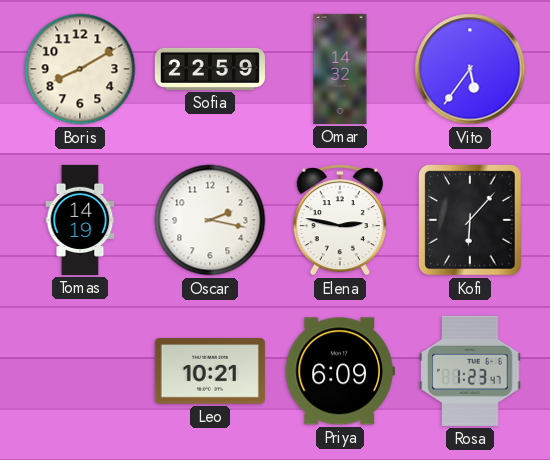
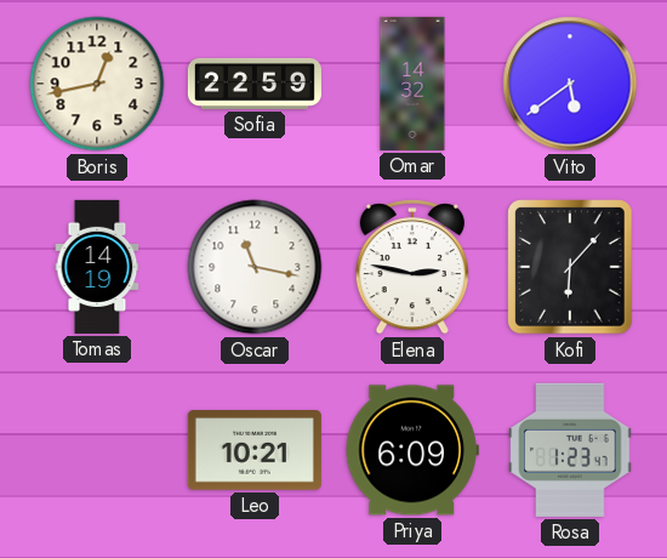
Boris: 8:10 -> 12:43 (97, 84)
Vito: 5:36 -> 5:39 (570, 84)
Oscar: 2:17 -> 11:17 (255, 267)
